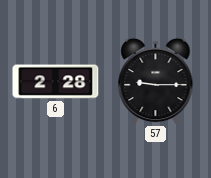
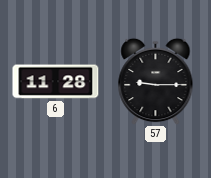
6: 2:28 -> 11:28 (56, 82)
